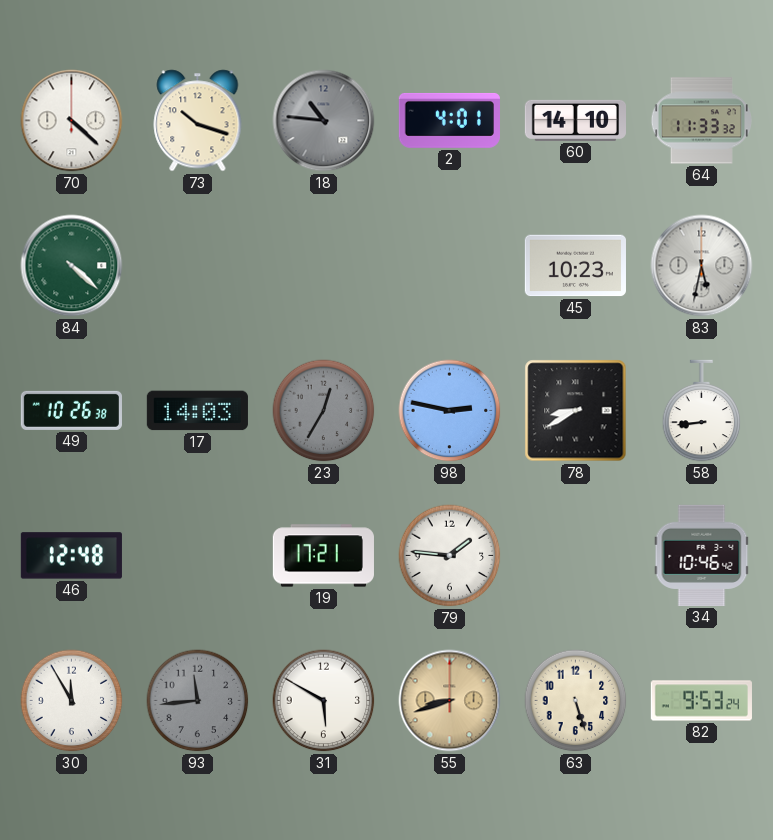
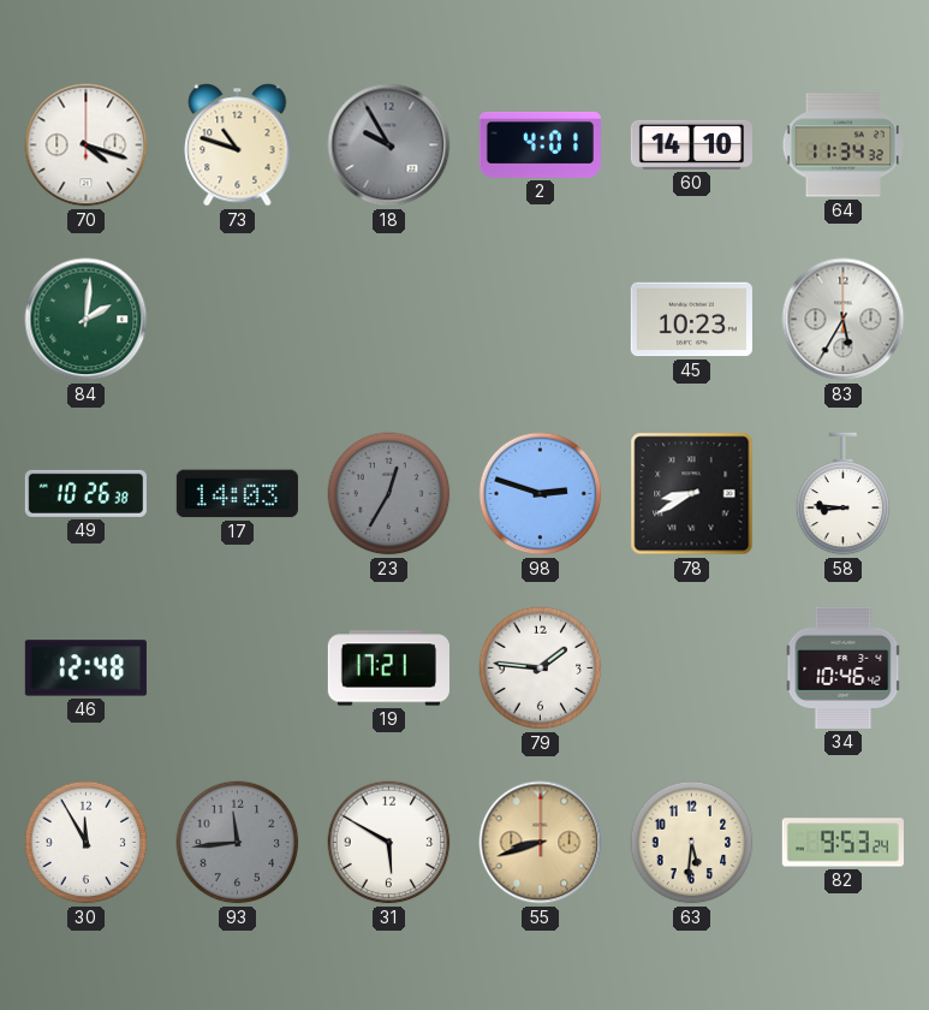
70: 4:22 -> 4:18 (87, 145)
73: 10:18 -> 10:48 (238, 145)
18: 10:46 -> 9:55 (389, 145)
64: 11:33 -> 11:34 (842, 145)
84: 4:22 -> 2:01 (87, 320)
83: 5:32 -> 5:35 (844, 320)
98: 2:47 -> 2:48 (541, 494)
58: 8:44 -> 8:46 (844, 494)
63: 5:27 -> 5:31 (692, 843)
